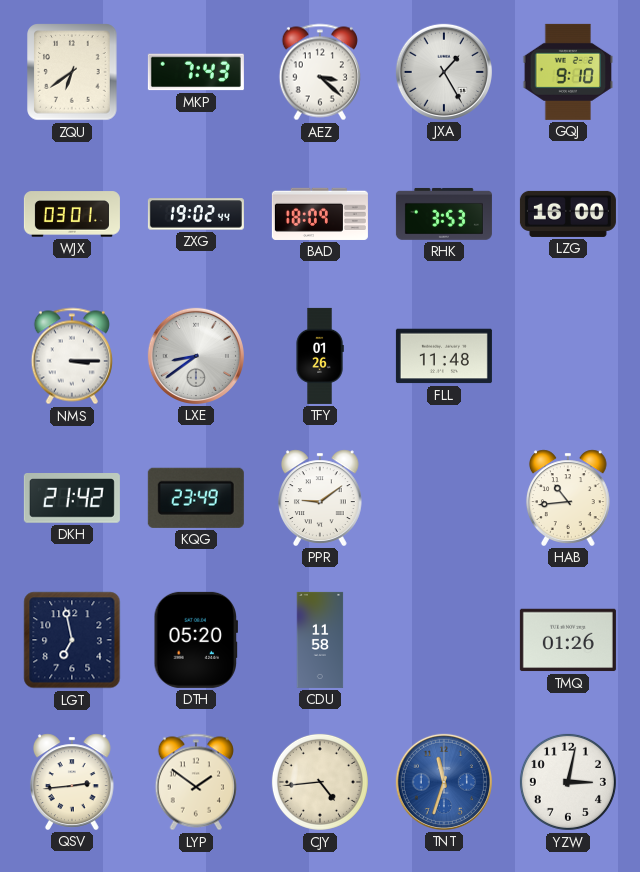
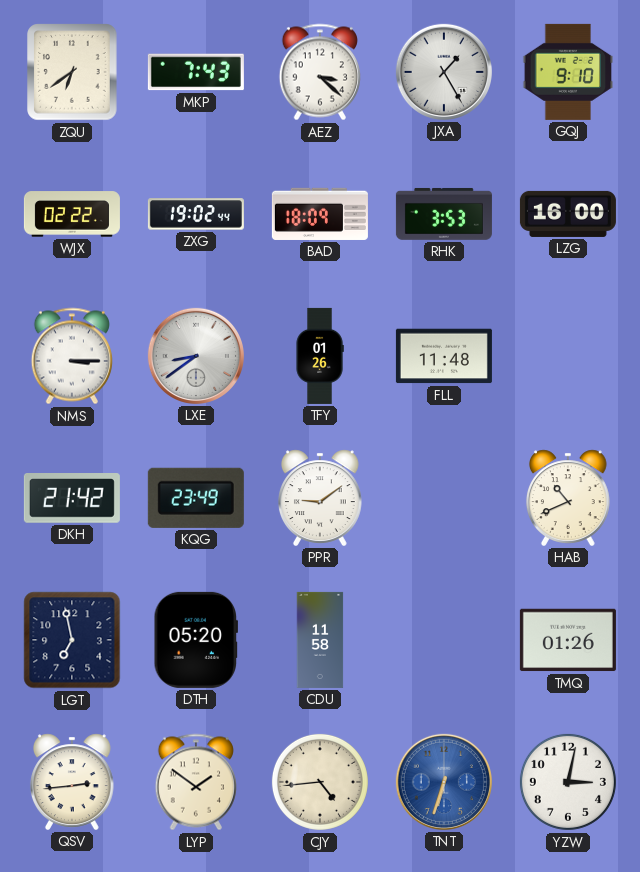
WJX: 03:01 -> 02:22 (72, 214)
HAB: 10:44 -> 10:41 (568, 498)
TNT: 11:33 -> 6:33 (444, 782)
